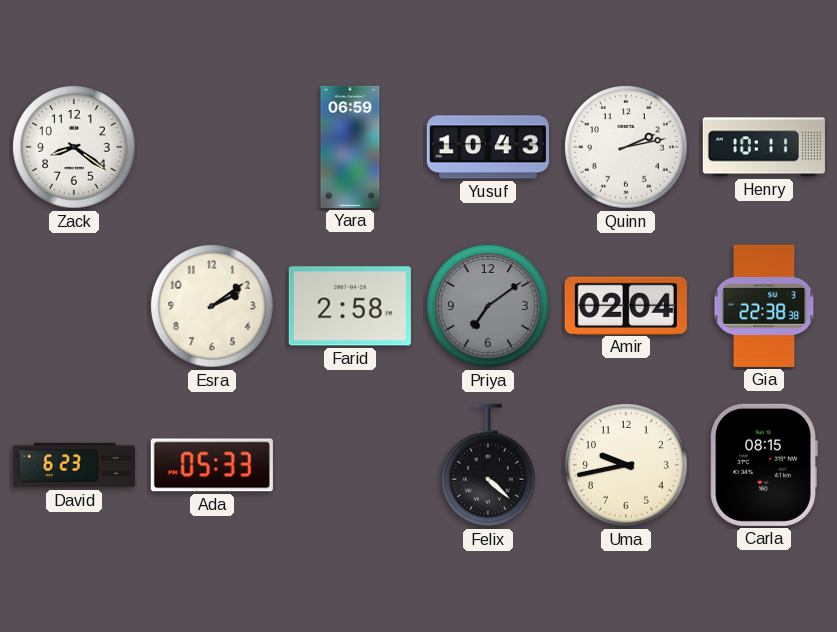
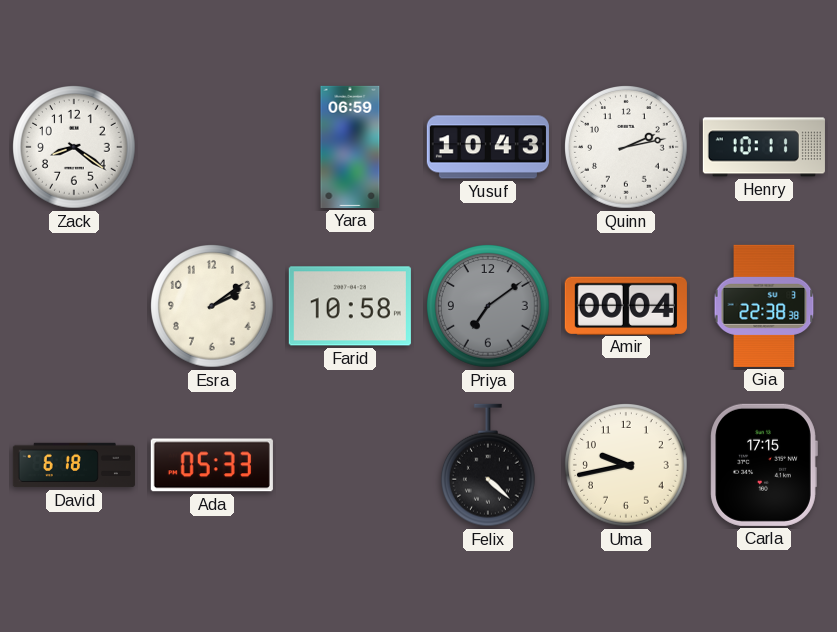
Farid: 2:58 -> 10:58 (350, 306)
Amir: 02:04 -> 00:04 (626, 305)
David: 6:23 -> 6:18 (74, 465)
Carla: 08:15 -> 17:15 (764, 465)
